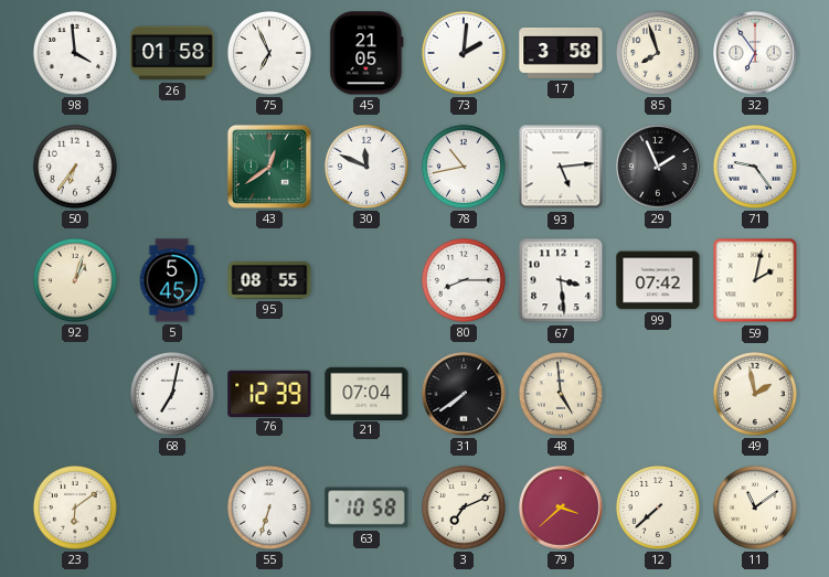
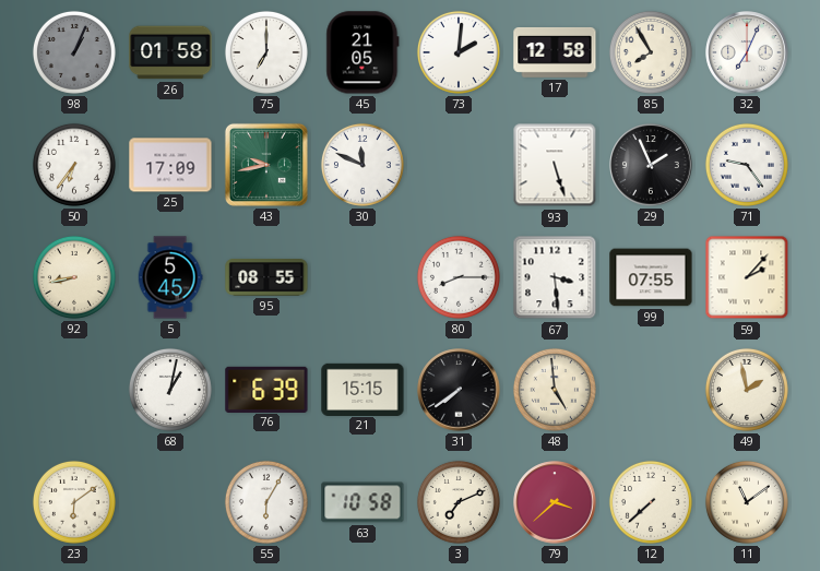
98: 3:59 -> 1:04 (74, 52)
98 dial: white -> grey (74, 52)
75: 6:56 -> 7:00 (266, 52)
17: 3:58 -> 12:58 (555, 52)
85: 7:57 -> 7:55 (651, 52)
32: 6:54 -> 7:04 (747, 52)
25: none -> 17:09 (170, 165)
43: 12:39 -> 9:43 (266, 165)
78: 10:43 -> none (464, 167)
93: 5:14 -> 5:27 (555, 165)
92: 1:03 -> 8:43 (74, 277)
99: 07:42 -> 07:55 (651, 277)
59: 2:02 -> 2:07 (747, 277)
68: 7:02 -> 1:02 (170, 390)
76: 12:39 -> 6:39 (266, 389)
21: 07:04 -> 15:15 (363, 389)
55: 6:33 -> 6:05 (266, 502)
